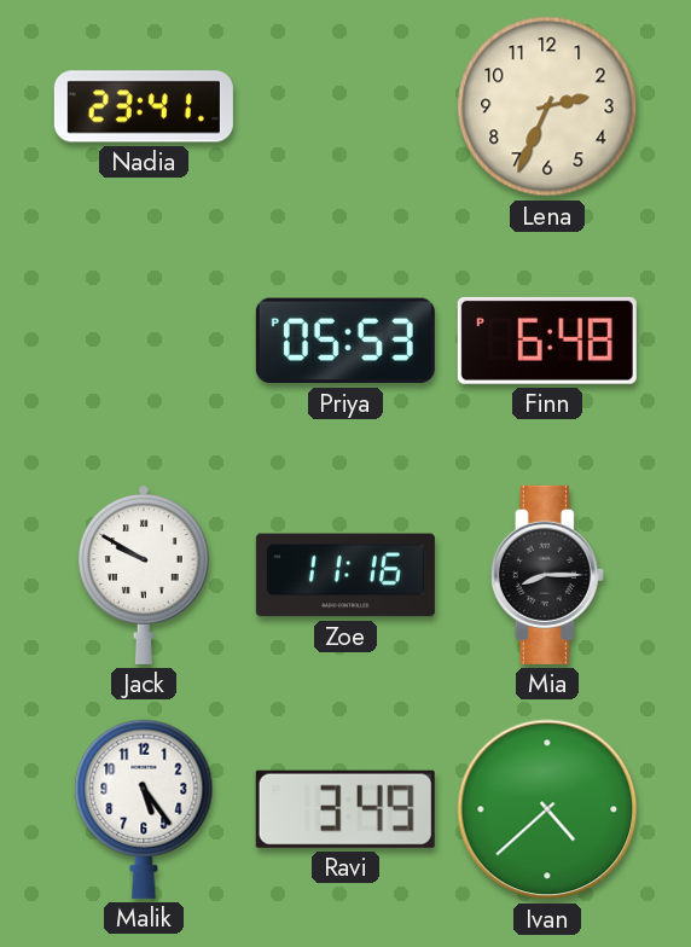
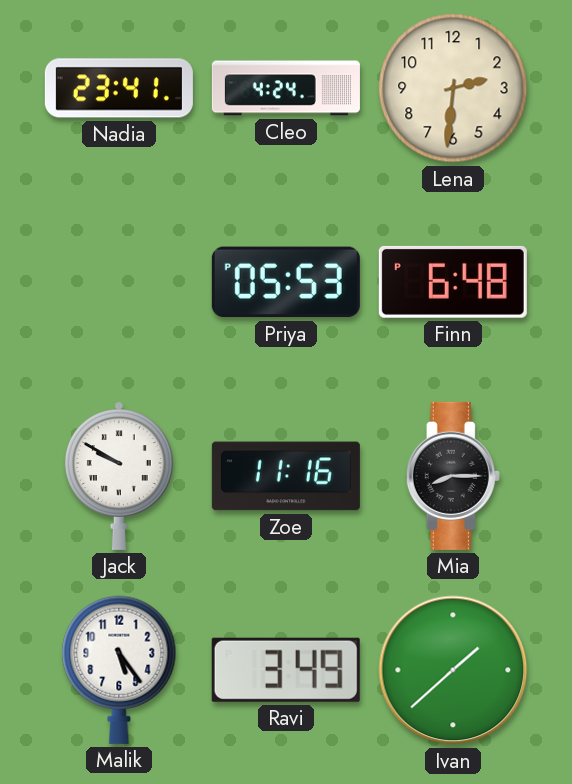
Cleo: none -> 4:24 (286, 88)
Lena: 2:34 -> 2:31 (453, 88)
Ivan: 4:38 -> 1:38 (453, 670)
